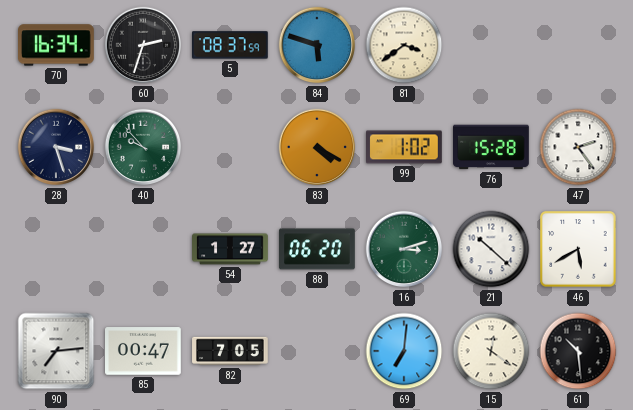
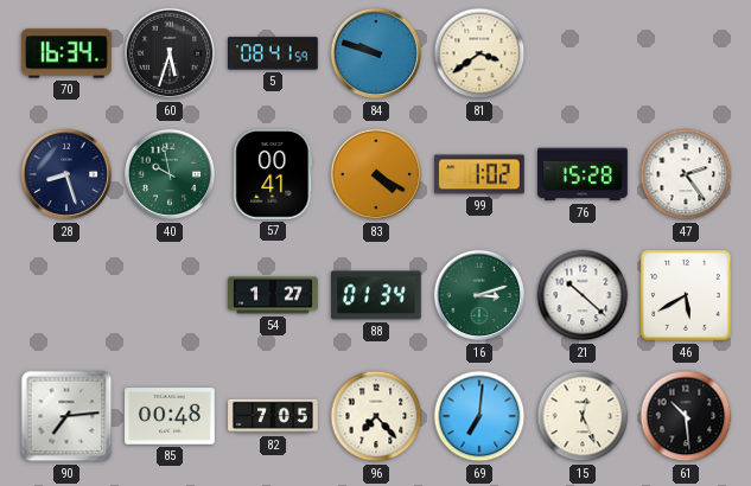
60: 2:33 -> 5:33 (170, 53)
5: 08:37 -> 08:41 (274, 53)
84: 5:48 -> 9:48 (376, 53)
28: 3:27 -> 8:27 (66, 174)
40: 9:53 -> 9:58 (170, 174)
57: none -> 00:41 (273, 175)
88: 06:20 -> 01:34 (377, 295)
85: 00:47 -> 00:48 (171, 416)
96: none -> 7:23 (376, 416)
15: 12:21 -> 12:26 (583, 416)
